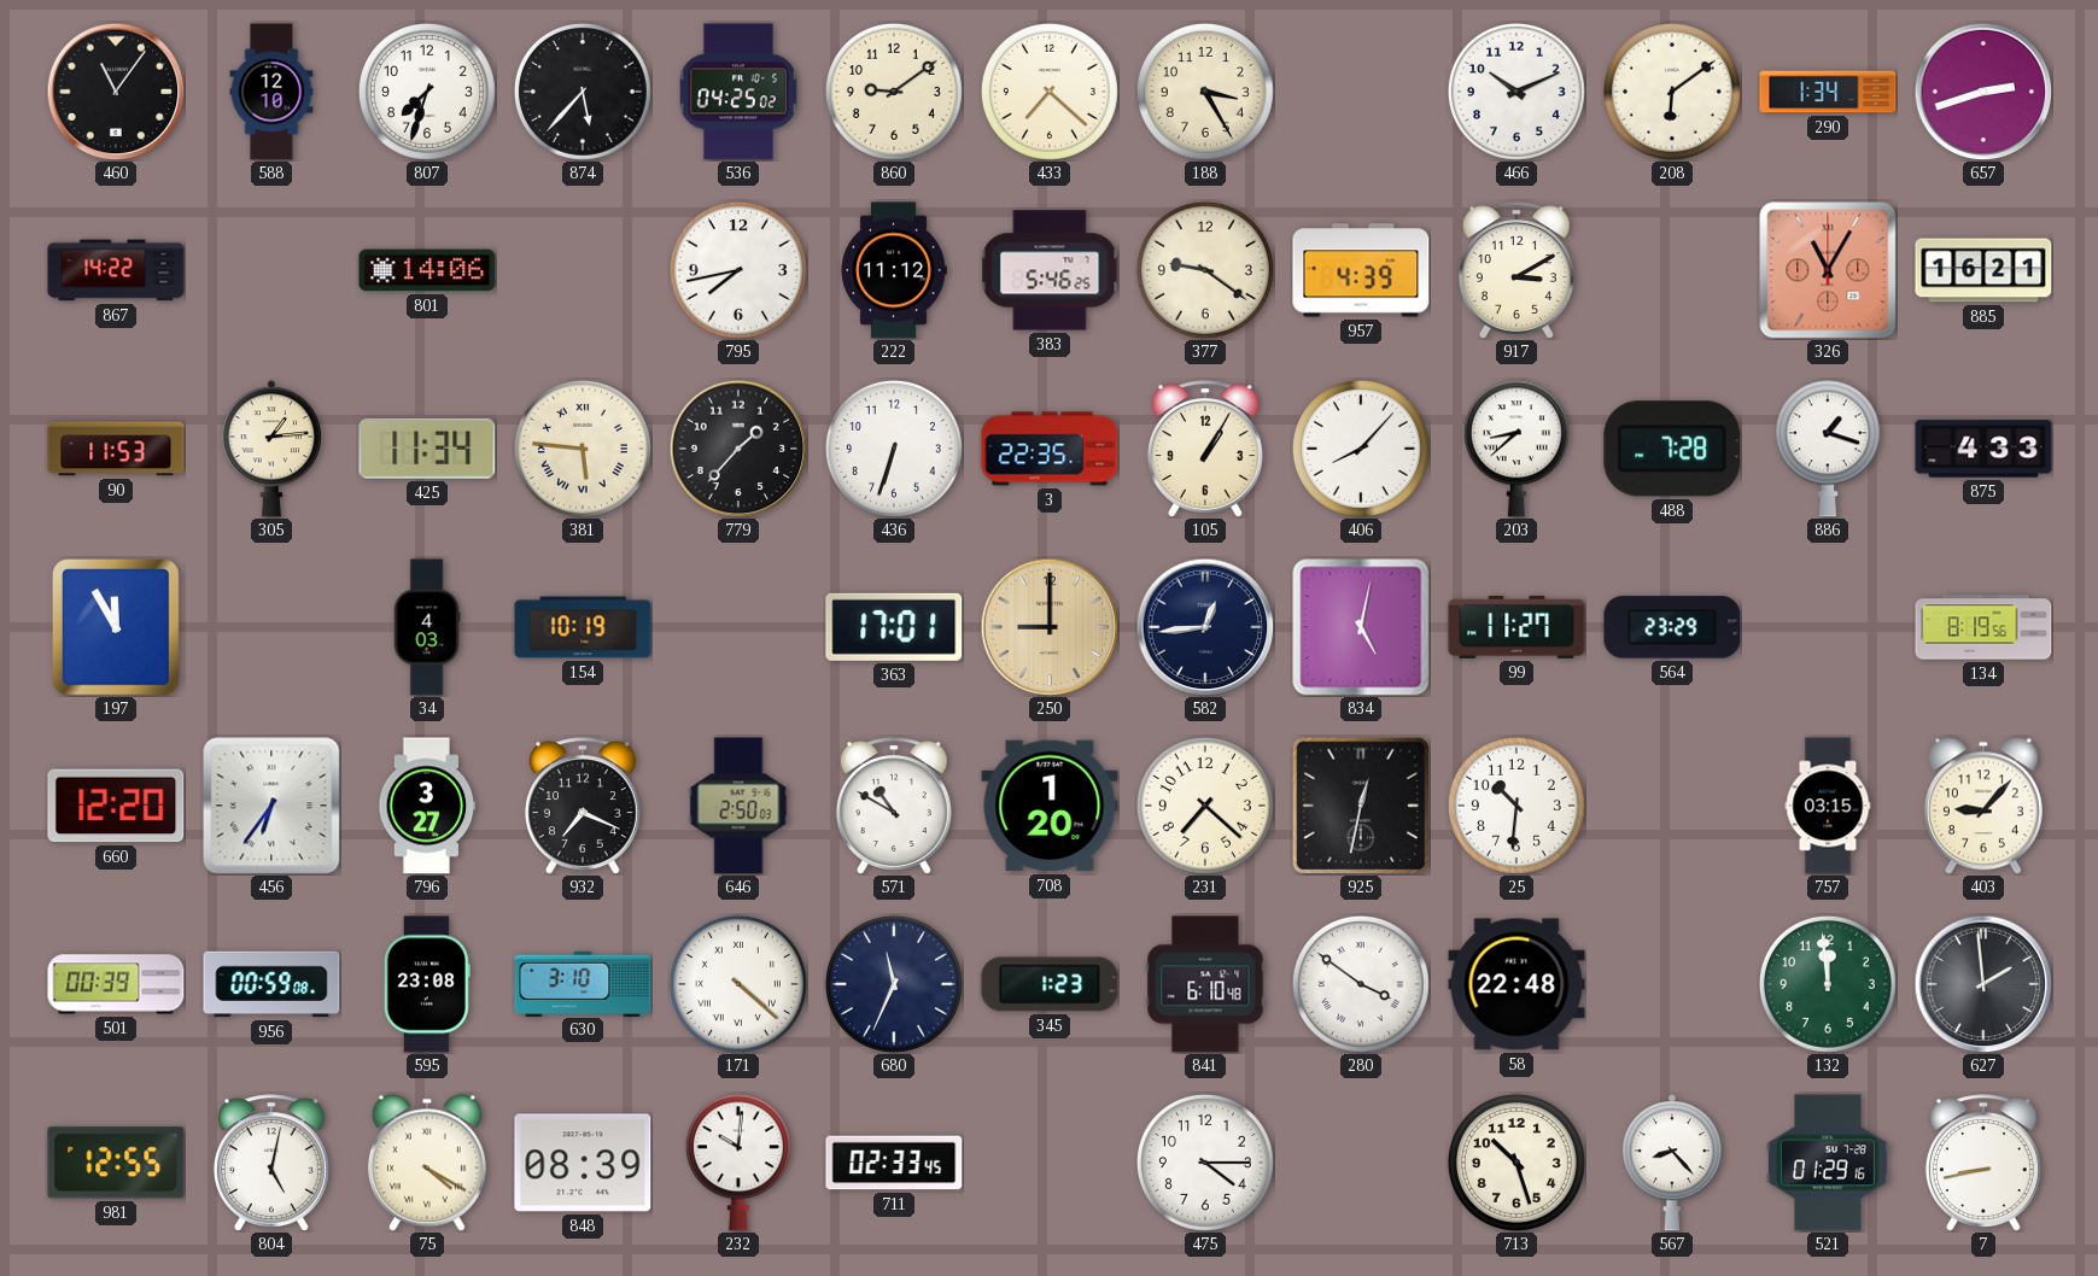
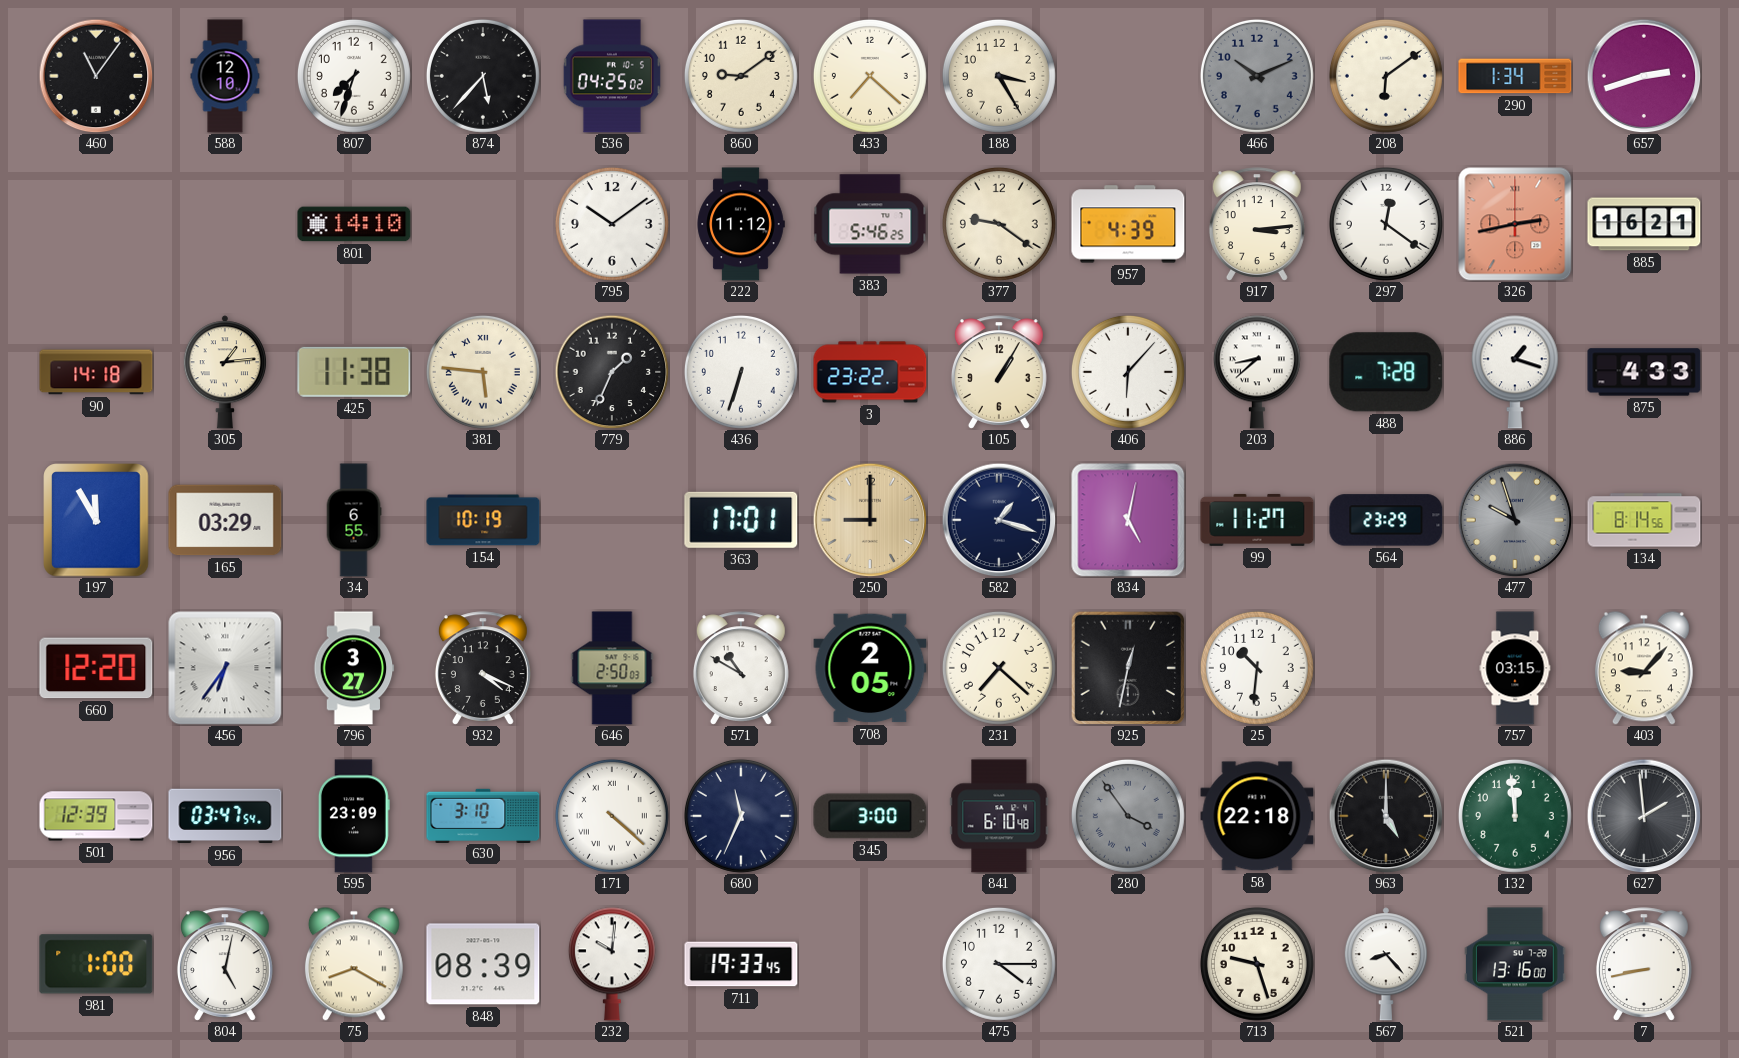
466 dial: white -> grey (1257, 76)
867: 14:22 -> none (116, 270)
801: 14:06 -> 14:10 (354, 224)
795: 7:43 -> 10:09 (612, 224)
917: 3:10 -> 3:14 (1257, 224)
297: none -> 12:21 (1386, 224)
326: 11:05 -> 2:43 (1515, 224)
90: 11:53 -> 14:18 (96, 372)
425: 11:34 -> 11:38 (354, 372)
779: 1:37 -> 1:34 (612, 372)
3: 22:35 -> 23:22 (870, 372)
406: 8:07 -> 6:07 (1128, 372)
165: none -> 03:29 (225, 520)
34: 4:03 -> 6:55 (354, 520)
582: 12:44 -> 1:18 (999, 520)
477: none -> 9:57 (1515, 520)
134: 8:19 -> 8:14 (1644, 520)
932: 7:19 -> 4:19 (483, 668)
708: 1:20 -> 2:05 (870, 668)
501: 00:39 -> 12:39 (96, 816)
956: 00:59 -> 03:47 (225, 816)
595: 23:08 -> 23:09 (354, 816)
345: 1:23 -> 3:00 (870, 816)
280: 3:51 -> 3:54 (1128, 816)
280 dial: white -> grey (1128, 816)
58: 22:48 -> 22:18 (1257, 816)
963: none -> 5:00 (1386, 816)
981: 12:55 -> 1:00 (96, 964)
75: 4:20 -> 8:20 (354, 964)
711: 02:33 -> 19:33 (741, 964)
713: 10:27 -> 9:27 (1257, 964)
521: 01:29 -> 13:16 (1516, 964)
